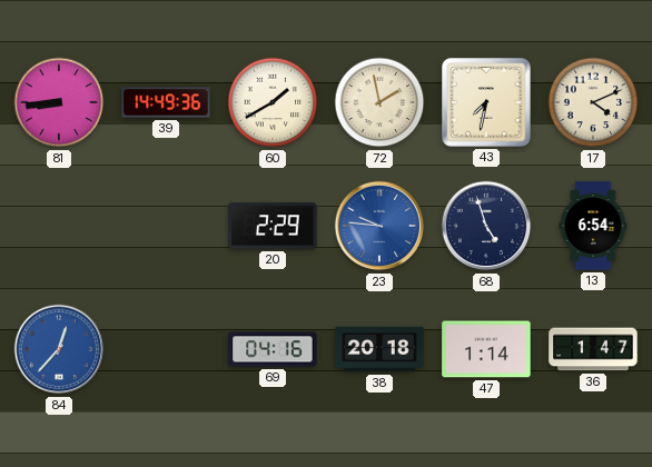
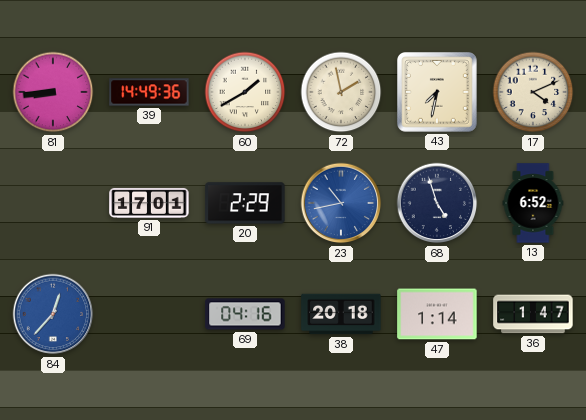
91: none -> 17:01 (149, 203)
23: 9:46 -> 10:43 (341, 203)
13: 6:54 -> 6:52 (533, 203)
